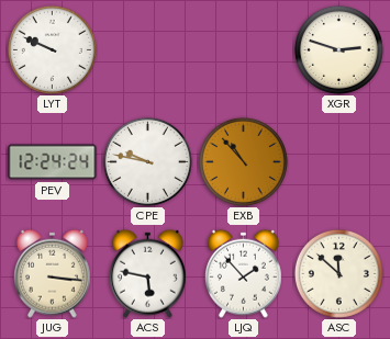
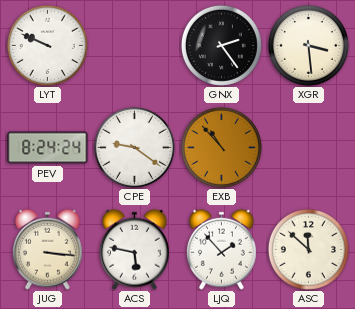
GNX: none -> 2:24 (221, 45)
XGR: 2:48 -> 3:29 (308, 45)
PEV: 12:24 -> 8:24 (48, 148)
CPE: 9:47 -> 9:21 (134, 147)
